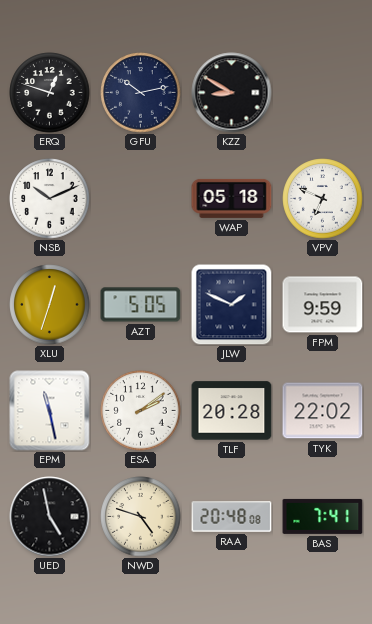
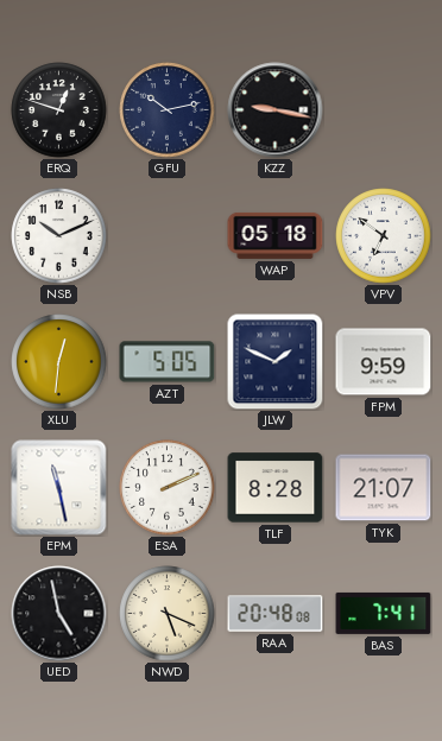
KZZ: 8:50 -> 9:17 (276, 110)
VPV: 6:49 -> 6:51 (384, 236)
XLU: 12:33 -> 12:31 (59, 362)
ESA: 2:09 -> 2:11 (168, 488)
TLF: 20:28 -> 8:28 (276, 488)
TYK: 22:02 -> 21:07 (384, 488)
NWD: 4:48 -> 5:19 (168, 614)
